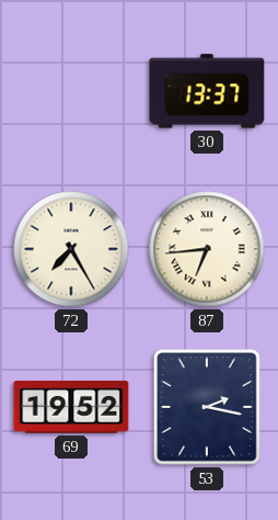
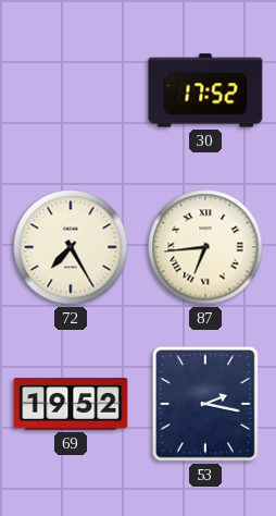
30: 13:37 -> 17:52 (205, 90)
